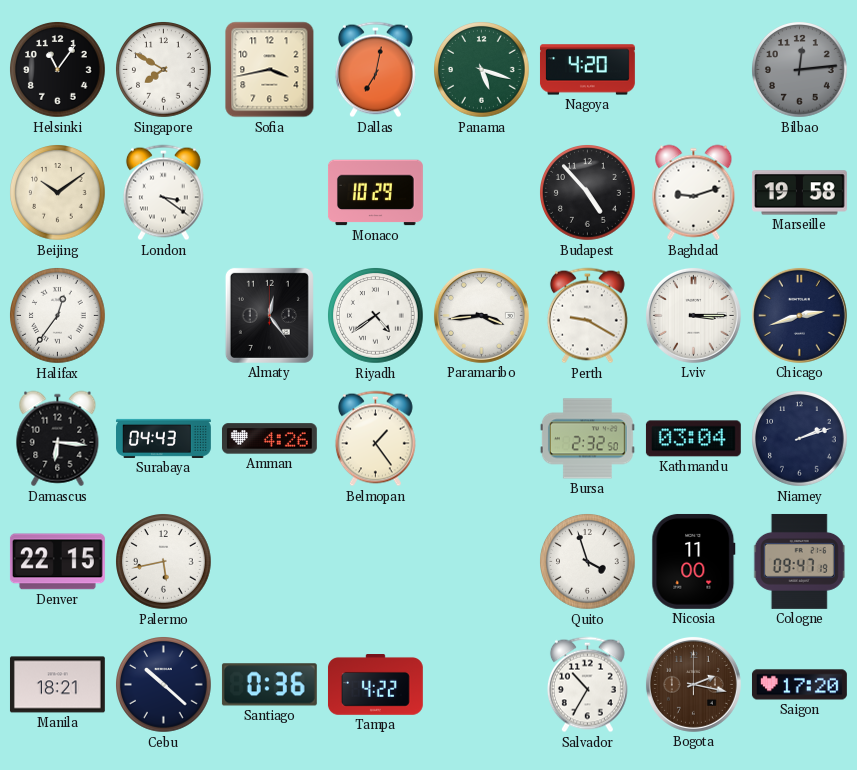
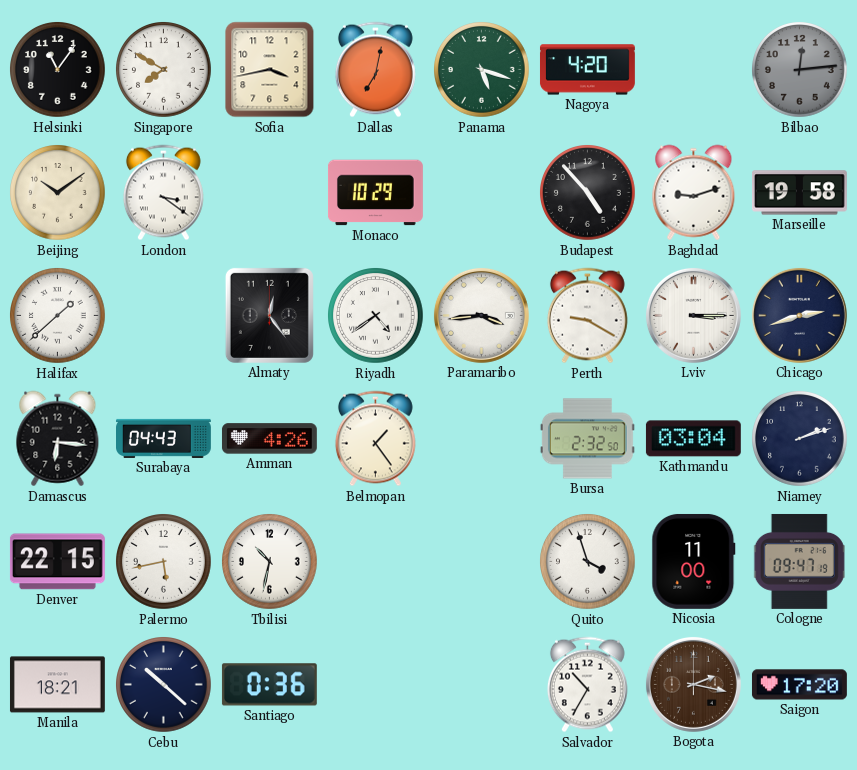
Halifax: 12:36 -> 1:38 (58, 316)
Tbilisi: none -> 10:32 (270, 562)
Tampa: 4:22 -> none (375, 685)
